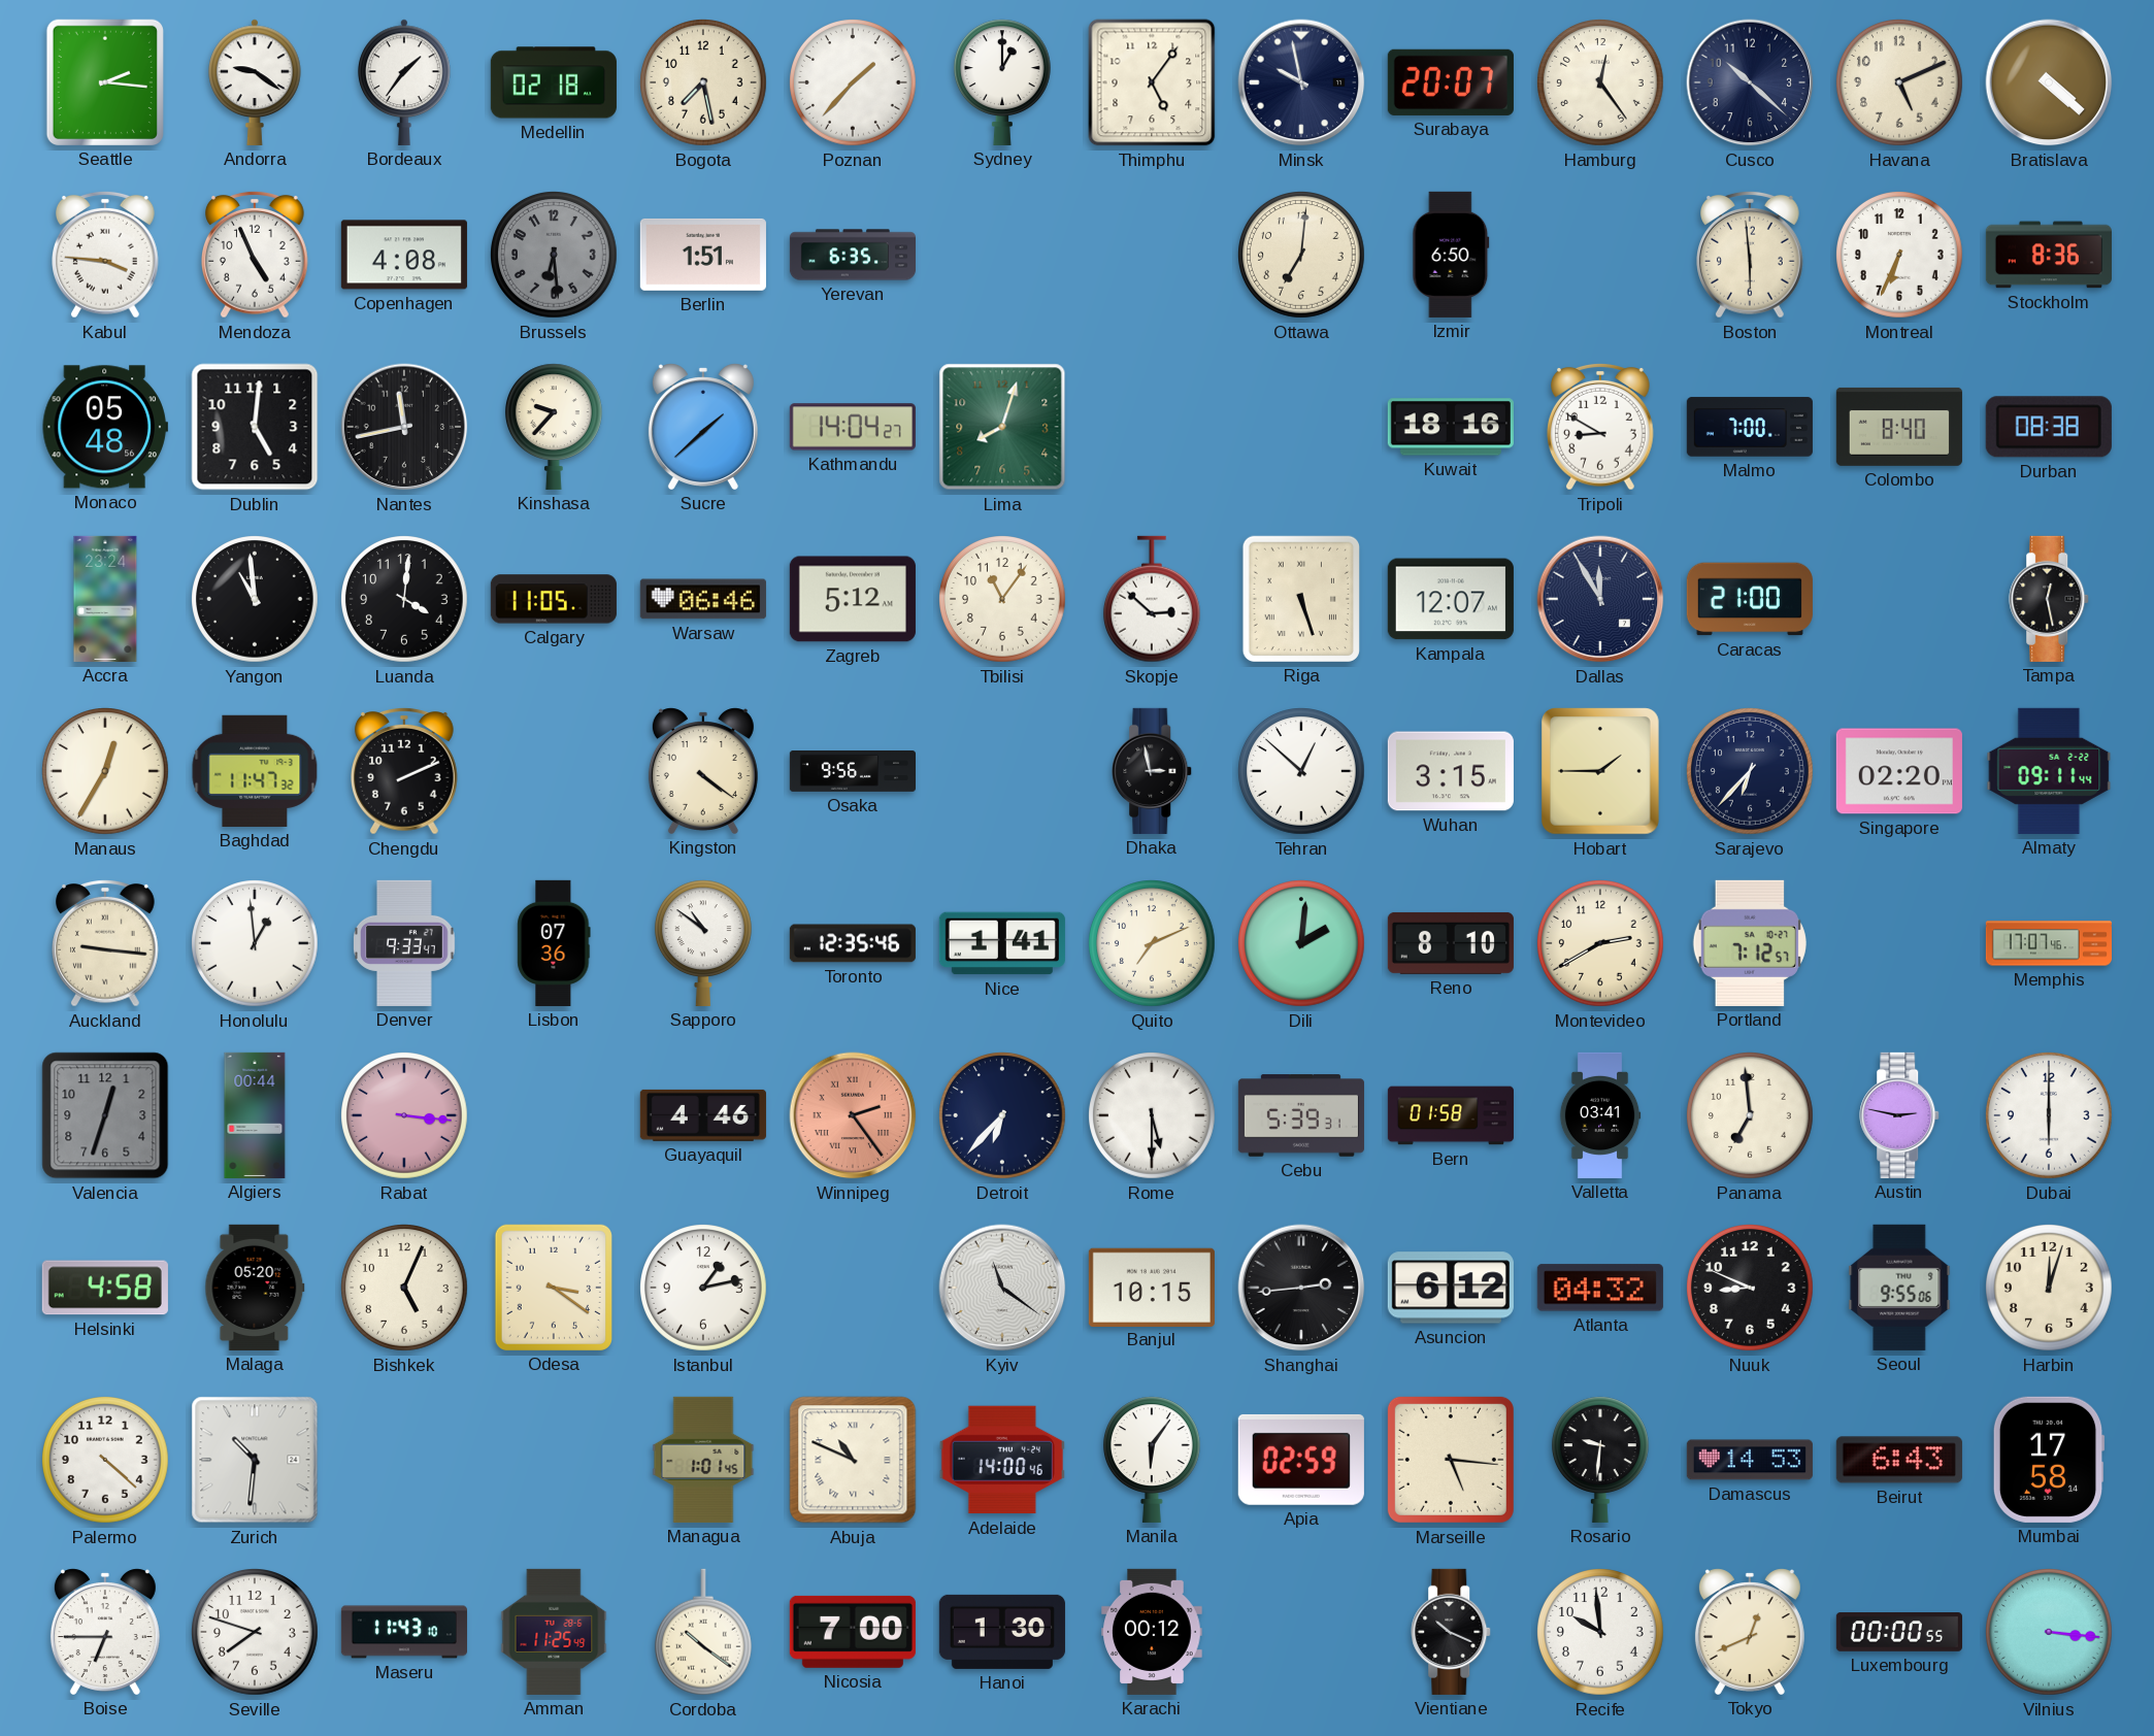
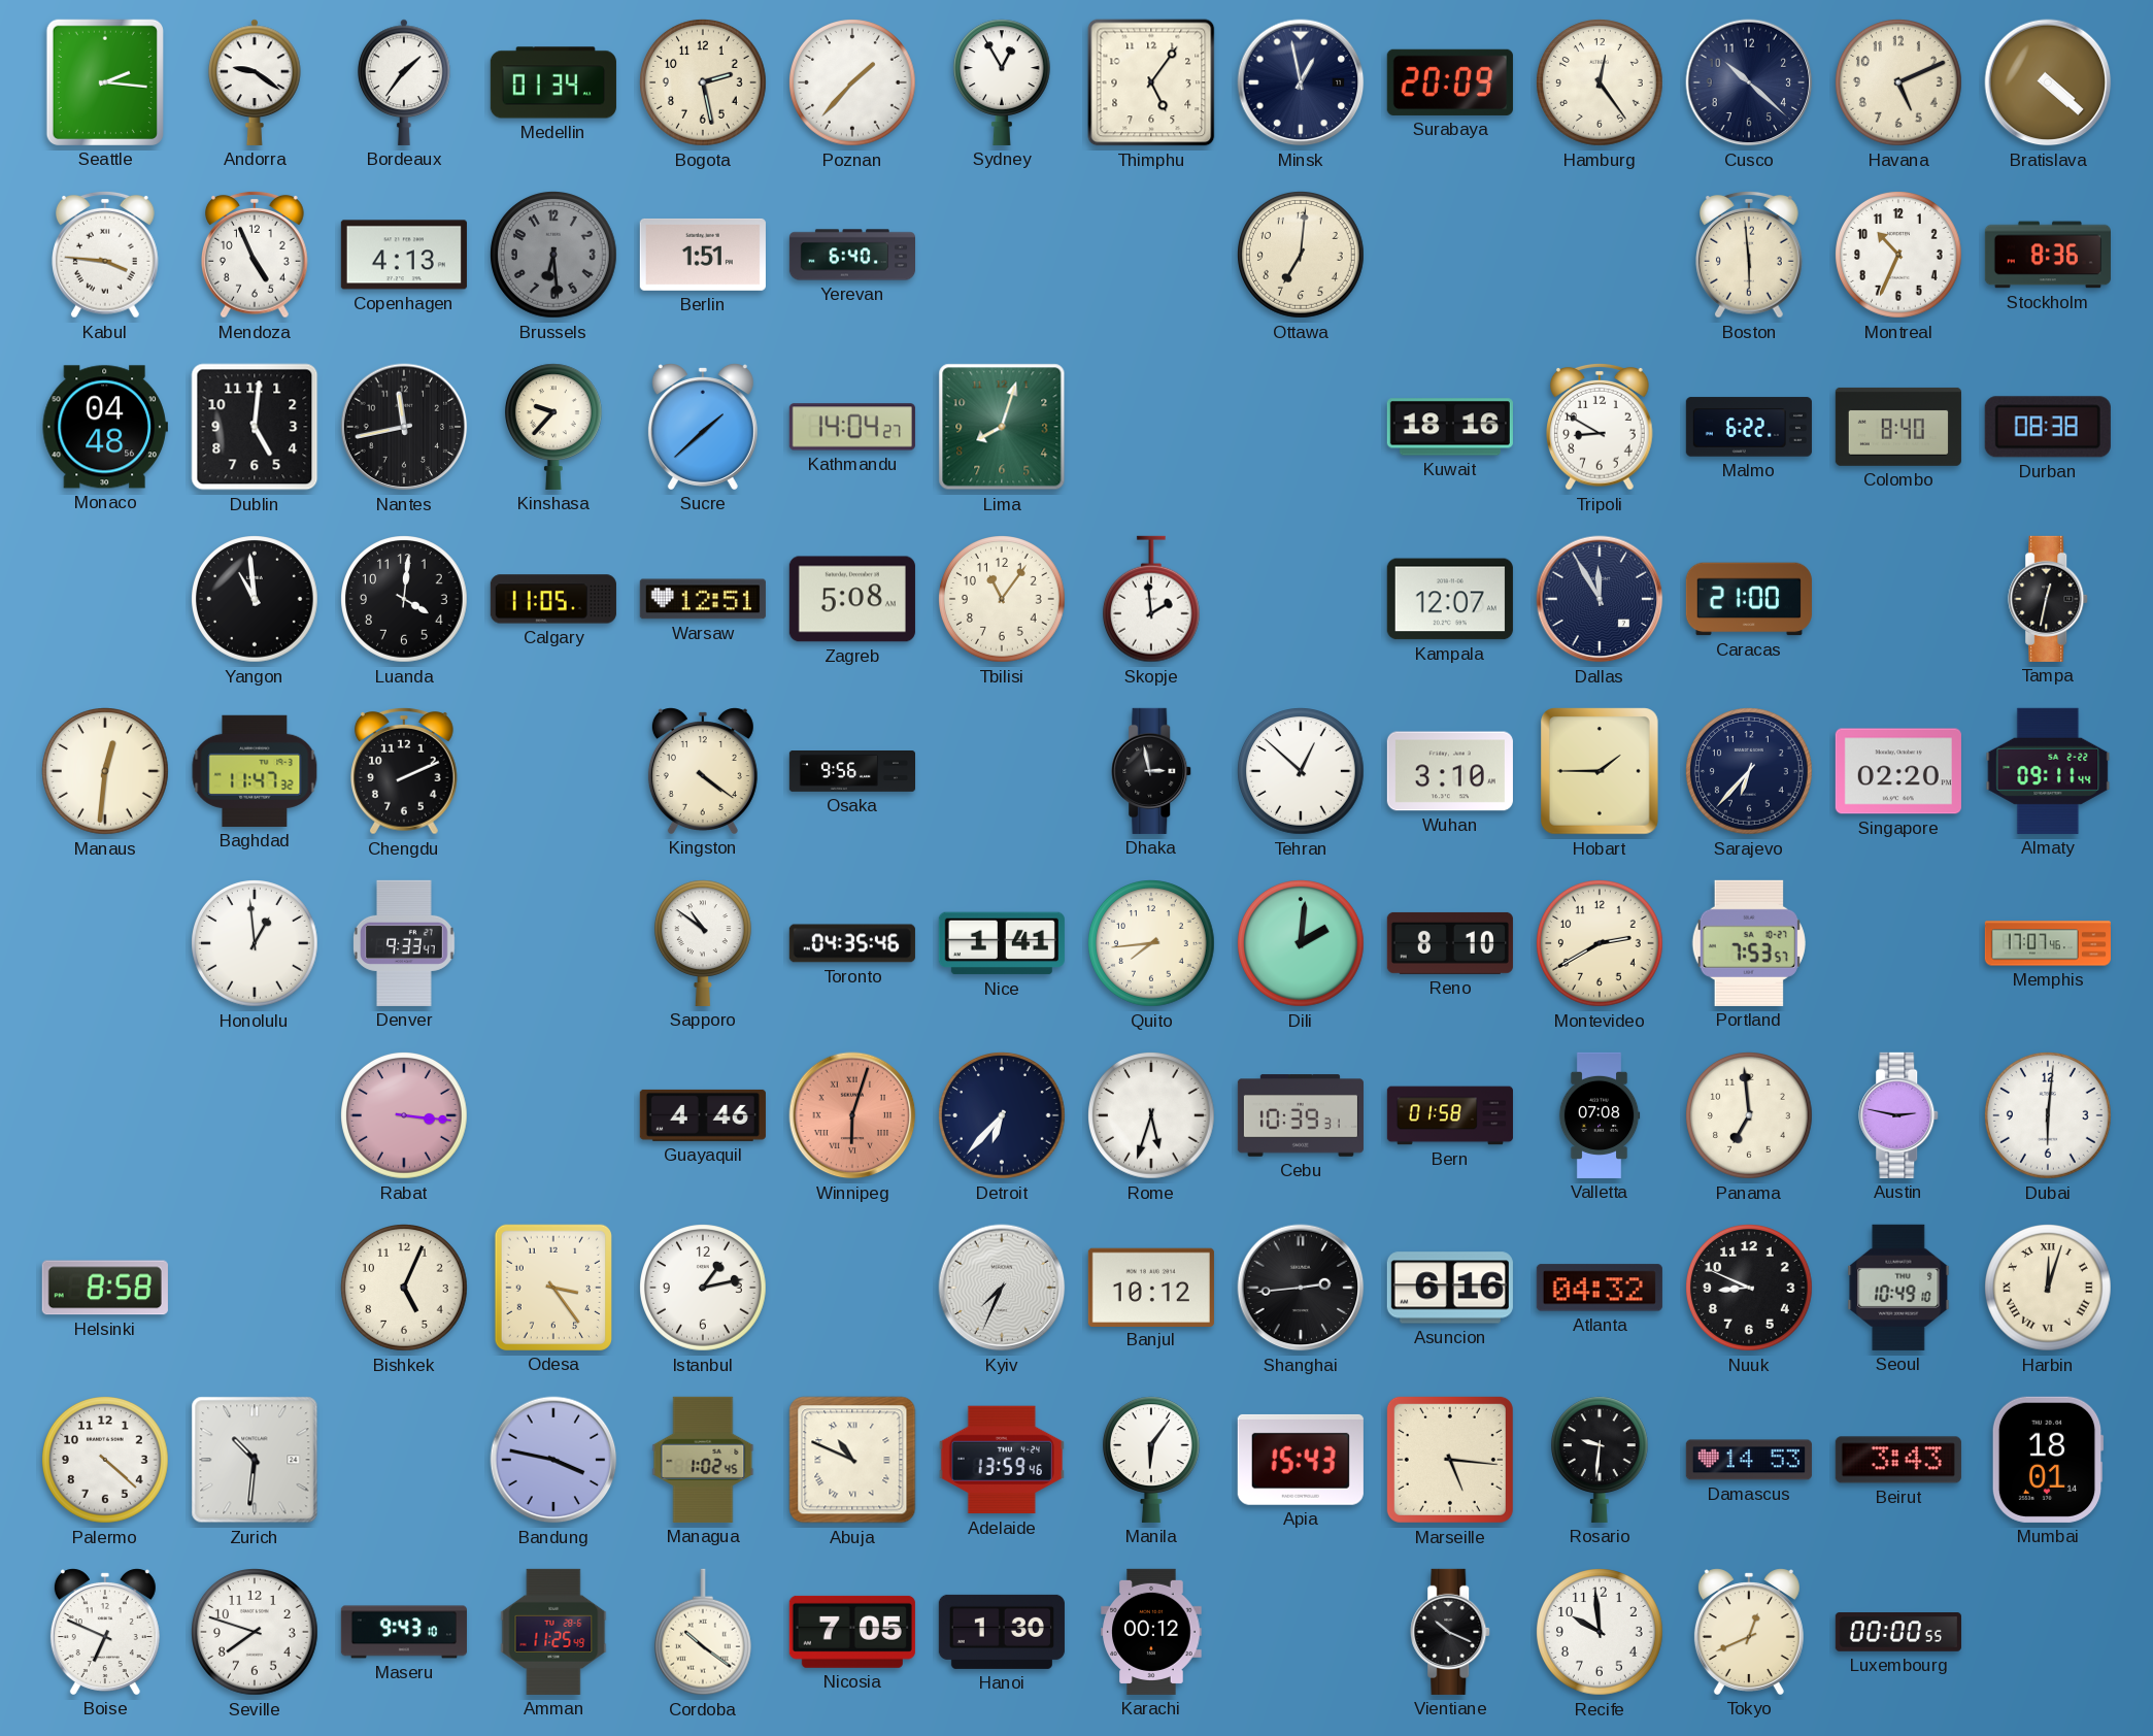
Medellin: 02:18 -> 01:34 (553, 82)
Bogota: 7:28 -> 2:28 (704, 84)
Sydney: 1:00 -> 12:55 (1002, 82)
Minsk: 9:58 -> 12:58 (1301, 82)
Surabaya: 20:07 -> 20:09 (1450, 82)
Copenhagen: 4:08 -> 4:13 (404, 255)
Yerevan: 6:35 -> 6:40 (851, 255)
Izmir: 6:50 -> none (1451, 255)
Montreal: 6:34 -> 10:34 (1899, 256)
Monaco: 05:48 -> 04:48 (105, 427)
Malmo: 7:00 -> 6:22 (1749, 427)
Accra: 23:24 -> none (105, 599)
Warsaw: 06:46 -> 12:51 (703, 599)
Zagreb: 5:12 -> 5:08 (852, 599)
Skopje: 2:52 -> 1:59 (1151, 599)
Riga: 5:27 -> none (1301, 599)
Tampa: 12:28 -> 12:32 (2049, 599)
Manaus: 12:35 -> 12:31 (106, 772)
Wuhan: 3:15 -> 3:10 (1450, 771)
Auckland: 9:16 -> none (106, 943)
Lisbon: 07:36 -> none (554, 943)
Toronto: 12:35 -> 04:35 (852, 943)
Quito: 7:11 -> 7:44 (1152, 944)
Portland: 7:12 -> 7:53 (1749, 943)
Valencia: 12:33 -> none (105, 1115)
Algiers: 00:44 -> none (255, 1115)
Winnipeg: 2:24 -> 6:03 (852, 1115)
Rome: 5:30 -> 5:33 (1152, 1116)
Cebu: 5:39 -> 10:39 (1301, 1115)
Valletta: 03:41 -> 07:08 (1600, 1115)
Dubai: 6:00 -> 6:01 (2049, 1116)
Helsinki: 4:58 -> 8:58 (105, 1288)
Malaga: 05:20 -> none (255, 1288)
Odesa: 3:21 -> 3:24 (553, 1288)
Kyiv: 11:21 -> 7:34 (1002, 1288)
Banjul: 10:15 -> 10:12 (1151, 1287)
Asuncion: 6:12 -> 6:16 (1450, 1288)
Seoul: 9:55 -> 10:49 (1898, 1288)
Harbin numerals: Arabic -> Roman (2049, 1289)
Bandung: none -> 3:47 (553, 1460)
Managua: 1:01 -> 1:02 (703, 1460)
Adelaide: 14:00 -> 13:59 (1002, 1460)
Apia: 02:59 -> 15:43 (1301, 1460)
Beirut: 6:43 -> 3:43 (1898, 1460)
Mumbai: 17:58 -> 18:01 (2048, 1460)
Boise: 6:45 -> 6:49 (105, 1632)
Maseru: 11:43 -> 9:43 (404, 1632)
Nicosia: 7:00 -> 7:05 (852, 1632)
Vilnius: 3:16 -> none (2050, 1633)
